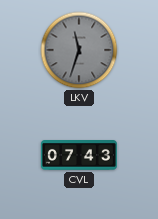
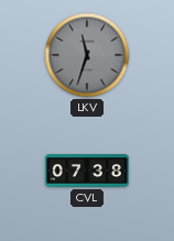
CVL: 07:43 -> 07:38 (87, 171)
